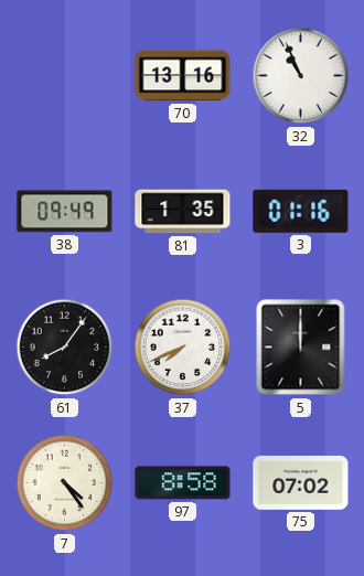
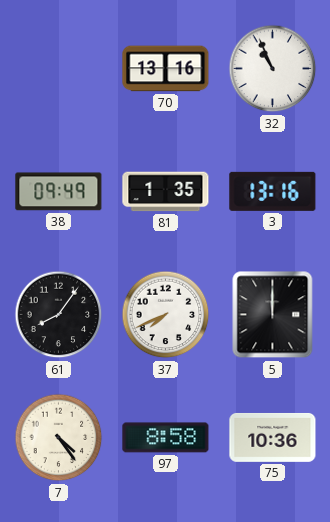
3: 01:16 -> 13:16 (273, 191)
75: 07:02 -> 10:36 (273, 437)
